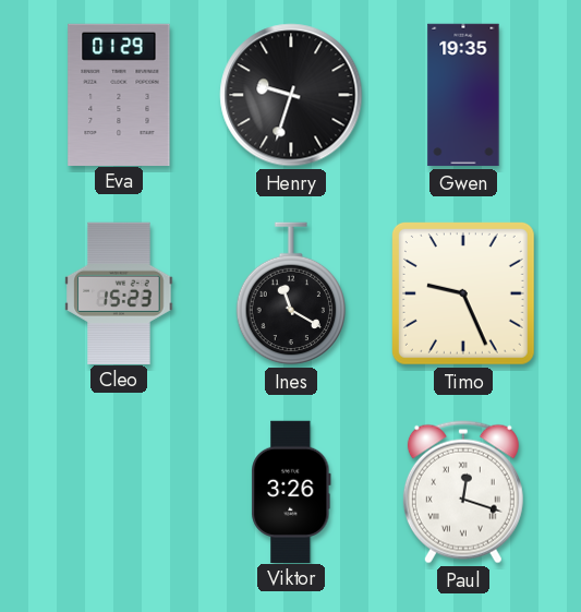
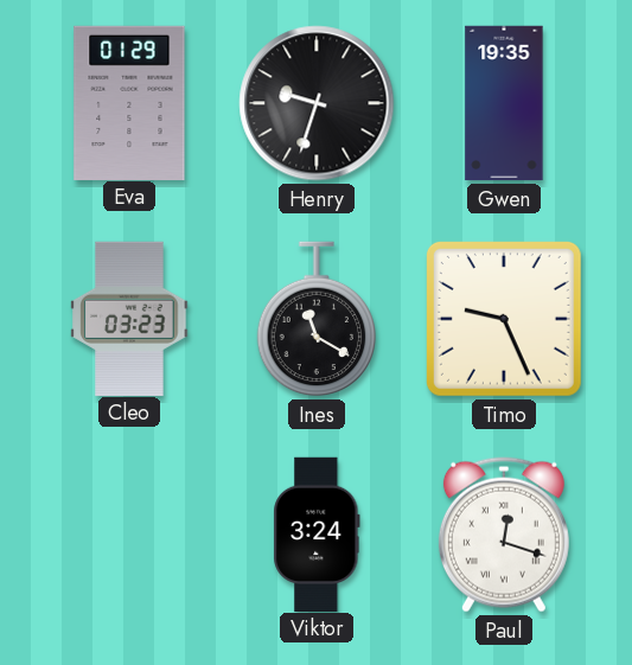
Cleo: 15:23 -> 03:23 (129, 318)
Viktor: 3:26 -> 3:24 (317, 533)
